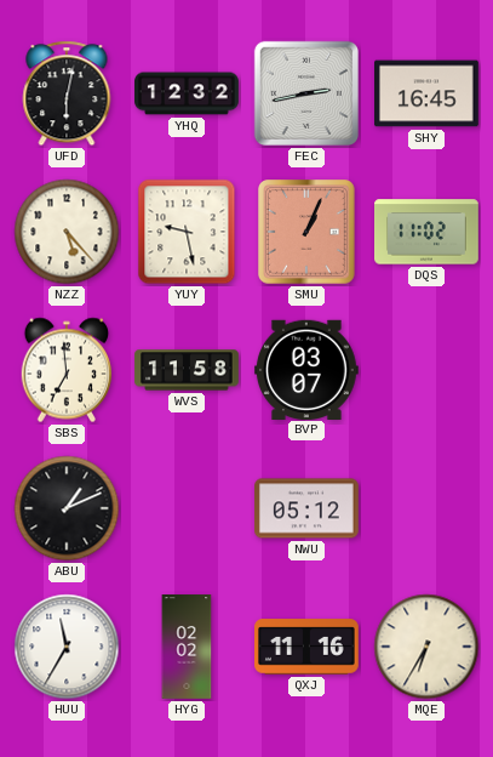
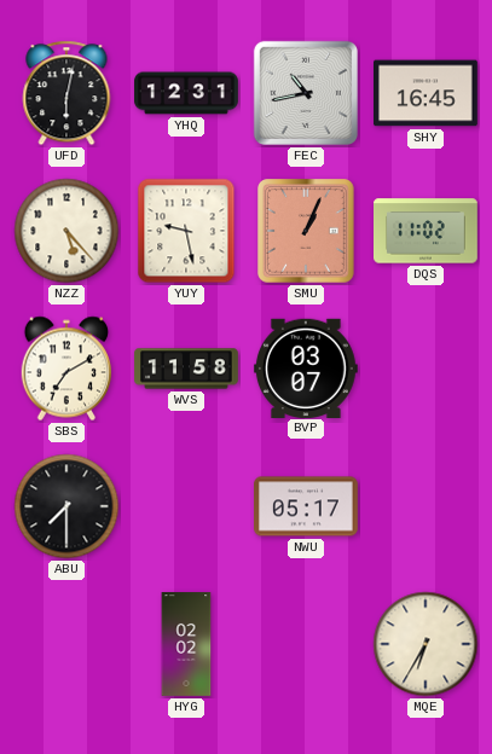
YHQ: 12:32 -> 12:31 (186, 93)
FEC: 2:43 -> 10:43 (306, 93)
SBS: 6:59 -> 7:10 (66, 369)
ABU: 1:11 -> 7:30 (66, 506)
NWU: 05:12 -> 05:17 (307, 506)
HUU: 11:35 -> none (67, 647)
QXJ: 11:16 -> none (308, 647)
